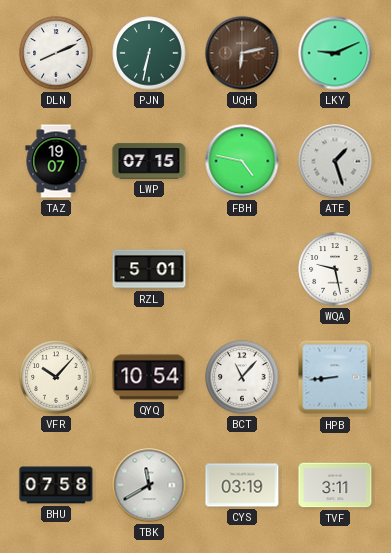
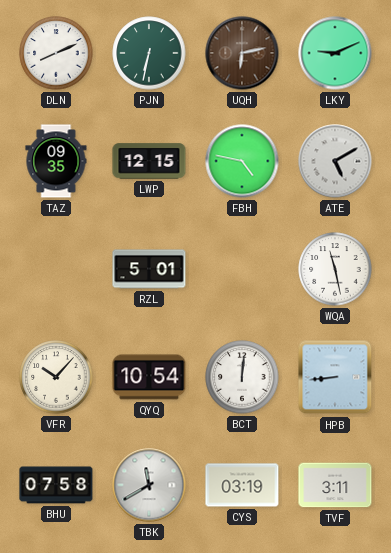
TAZ: 19:07 -> 09:35 (56, 161)
LWP: 07:15 -> 12:15 (149, 161)
ATE: 1:27 -> 5:10 (335, 161)
WQA: 9:28 -> 11:28 (335, 269)
BCT: 11:07 -> 12:01 (242, 377)
